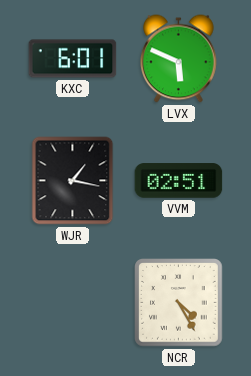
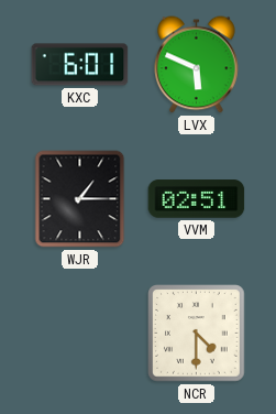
WJR: 1:17 -> 1:15 (80, 199)
NCR: 4:25 -> 4:30 (197, 334)
